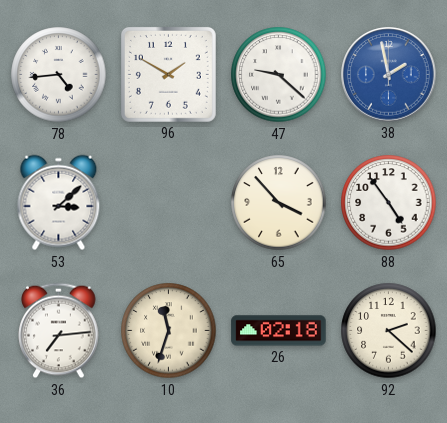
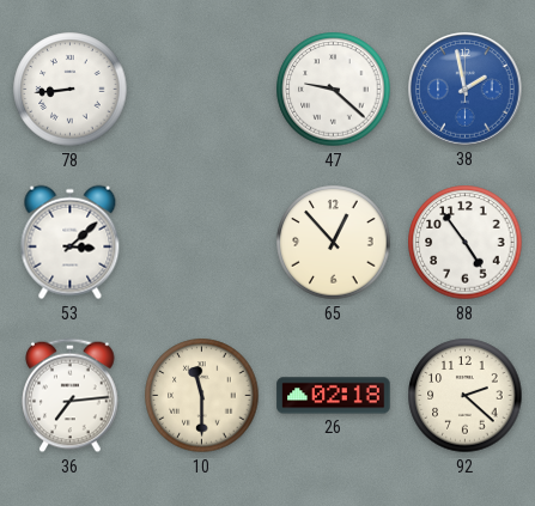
78: 4:44 -> 8:44 (71, 90)
96: 1:50 -> none (168, 74)
65: 3:53 -> 12:53 (334, 243)
10: 11:33 -> 11:30 (202, 396)
